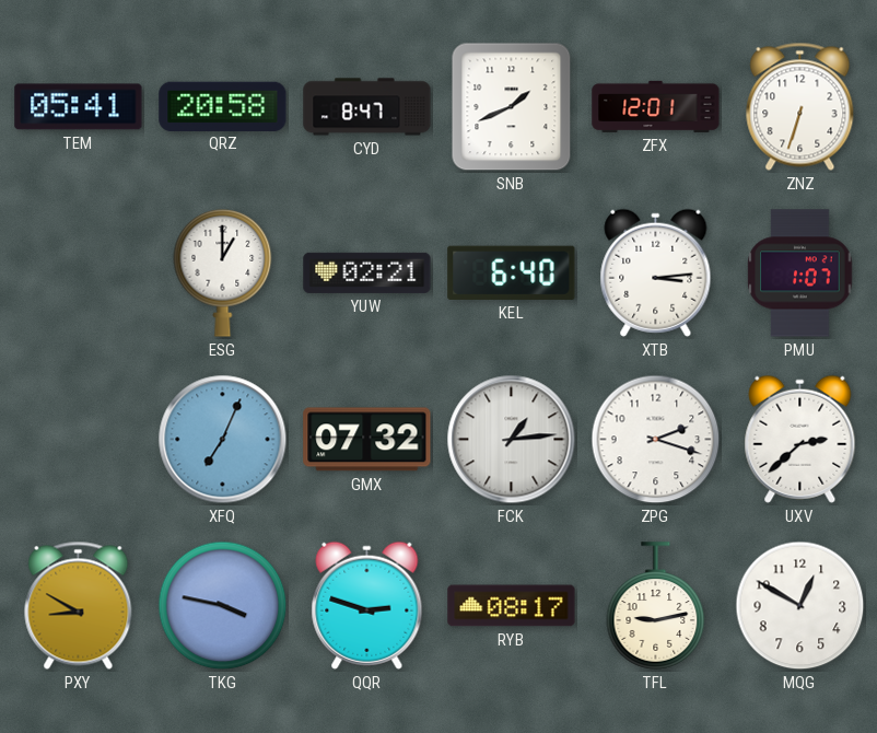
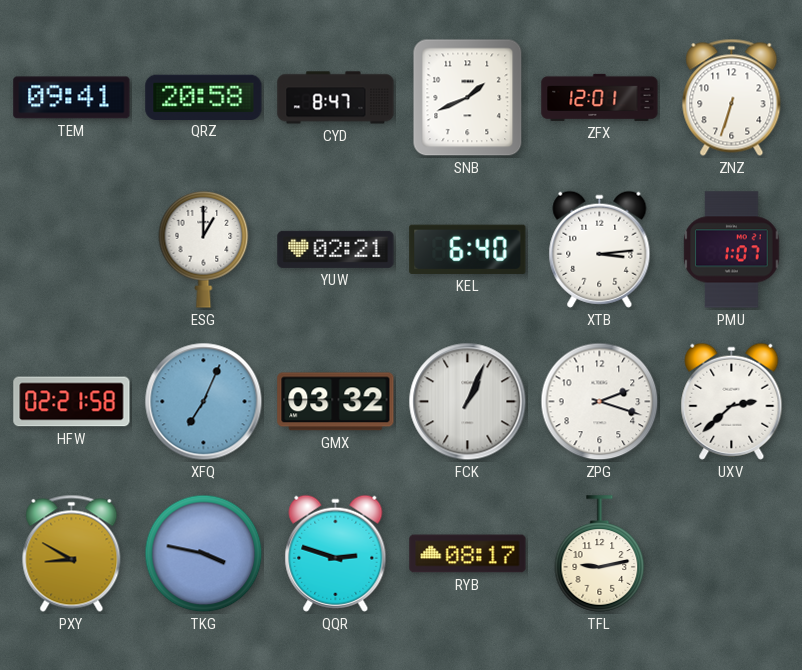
TEM: 05:41 -> 09:41 (72, 98)
HFW: none -> 02:21 (72, 402)
GMX: 07:32 -> 03:32 (336, 402)
FCK: 1:14 -> 1:04 (468, 402)
MQG: 12:50 -> none (800, 606)
